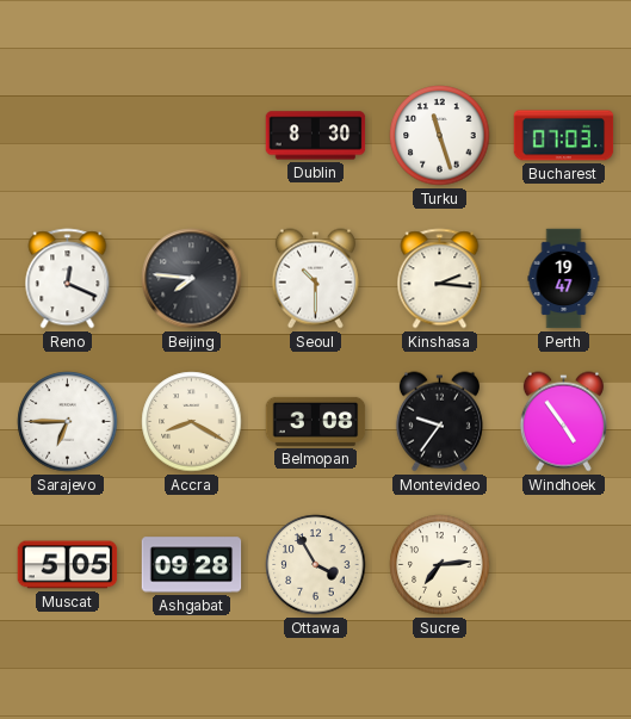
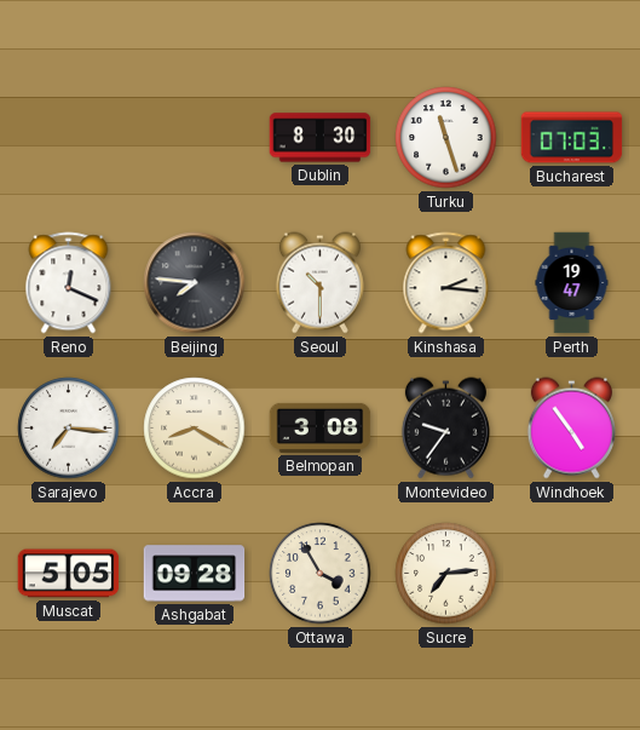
Sarajevo: 6:45 -> 7:16 (69, 429)
